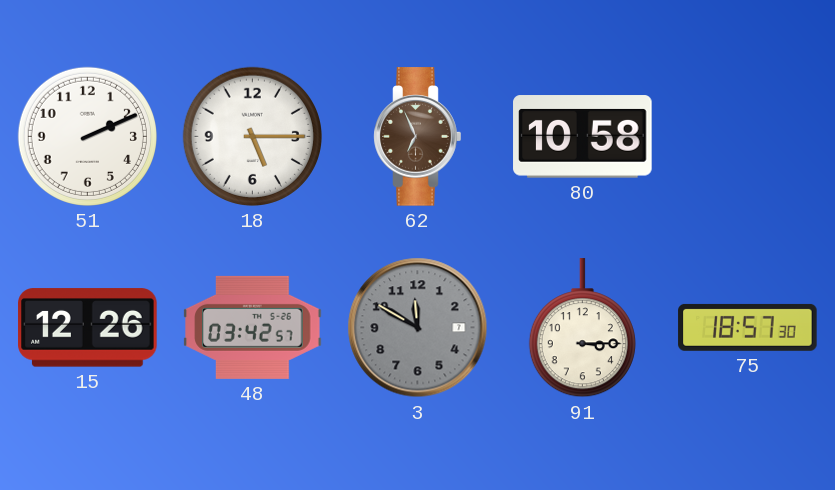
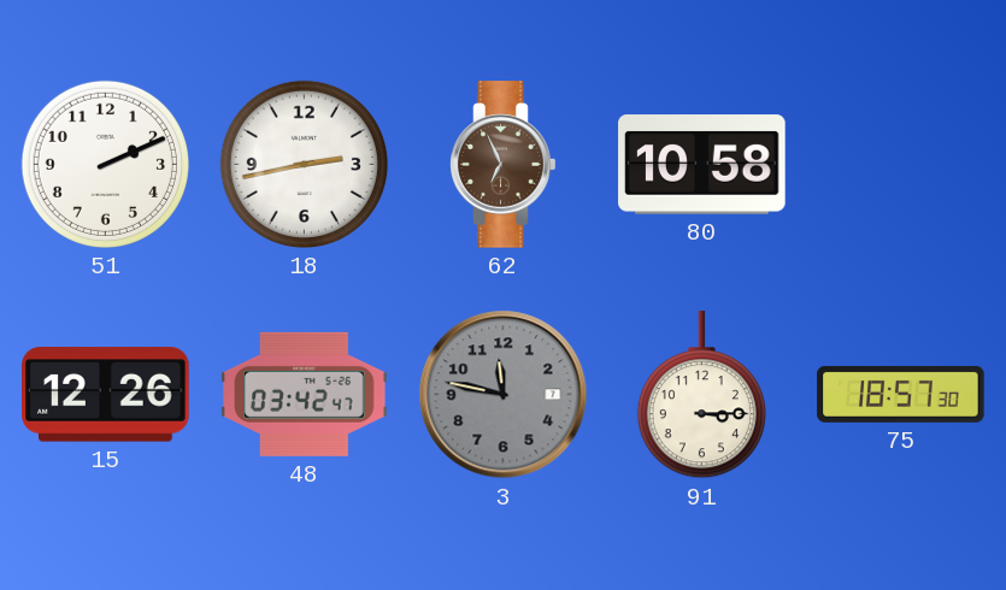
18: 5:15 -> 2:43 (304, 164)
48: 03:42:57 -> 03:42:47 (305, 394)
3: 11:50 -> 11:47 (504, 395)
